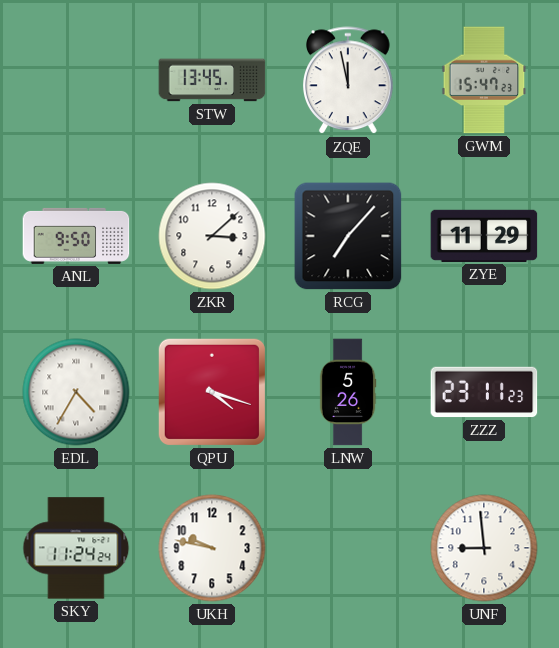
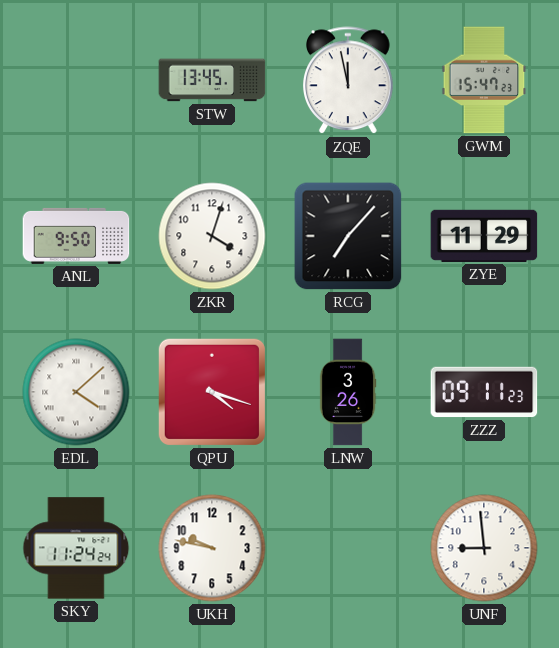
ZKR: 3:08 -> 4:03 (212, 236)
EDL: 4:35 -> 4:08 (76, 392)
LNW: 5:26 -> 3:26 (348, 392)
ZZZ: 23:11 -> 09:11 (484, 392)
